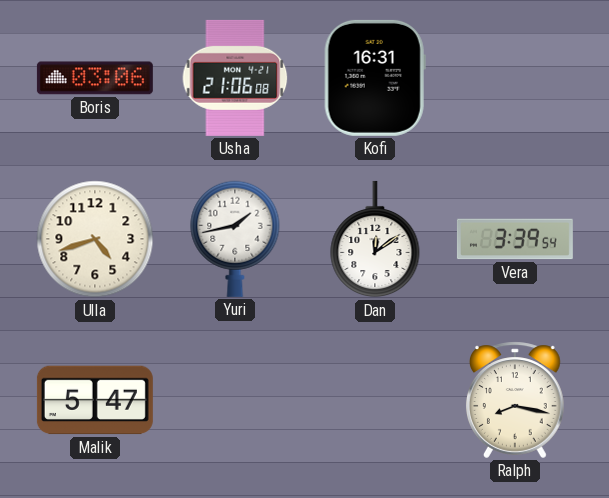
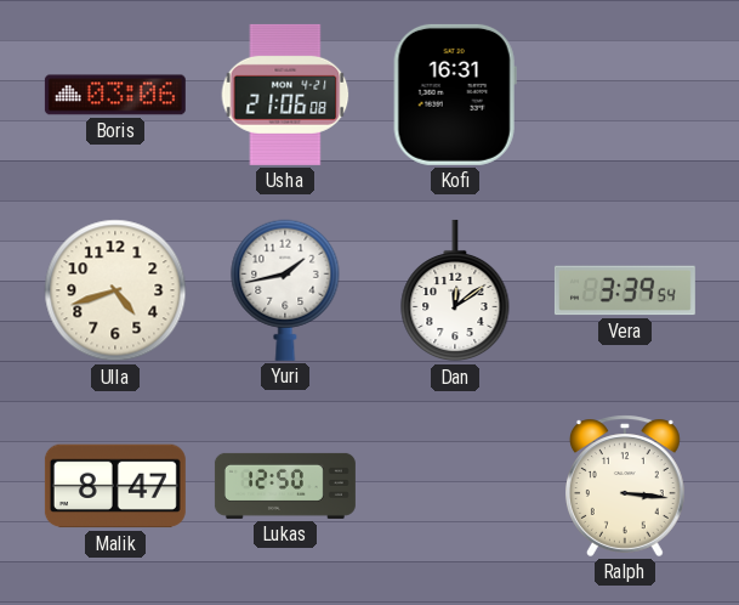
Malik: 5:47 -> 8:47 (115, 486)
Lukas: none -> 12:50 (285, 486)
Ralph: 8:17 -> 3:16 (625, 486)
